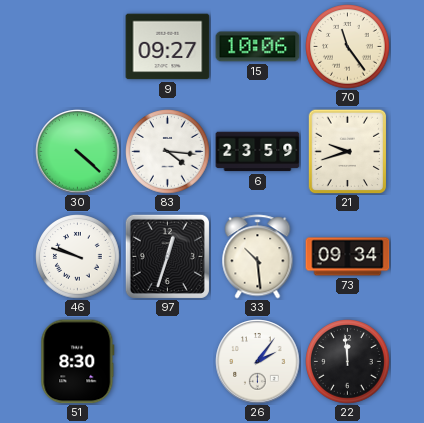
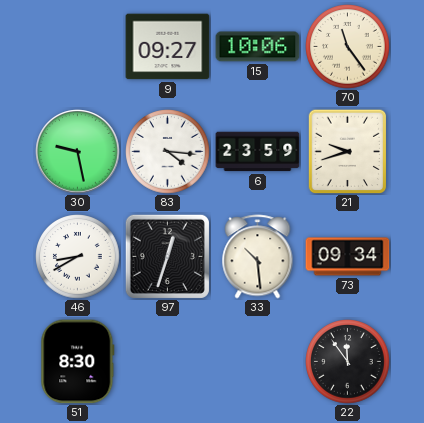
30: 4:22 -> 9:28 (78, 152)
46: 9:48 -> 8:40 (78, 257)
26: 2:06 -> none (258, 362)
22: 11:59 -> 11:54 (348, 362)
